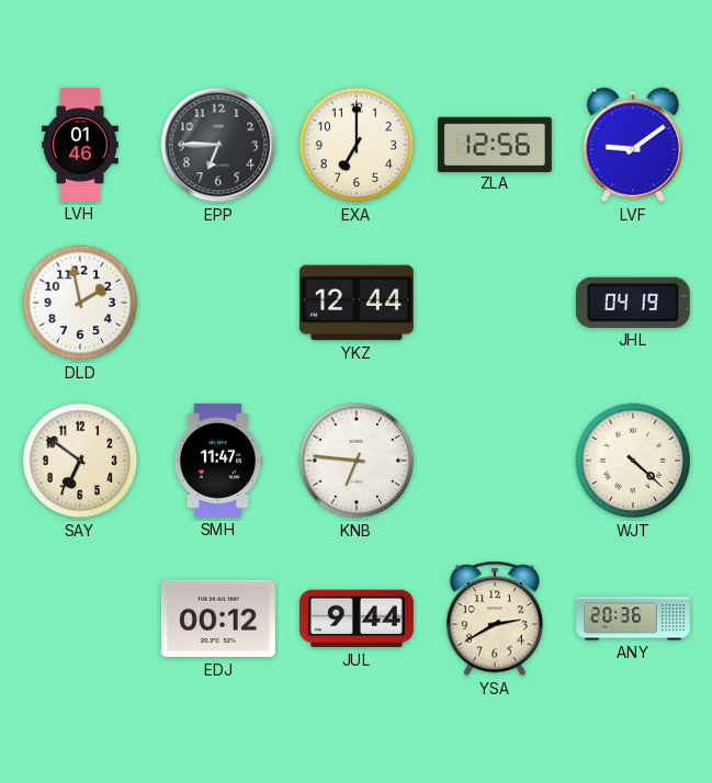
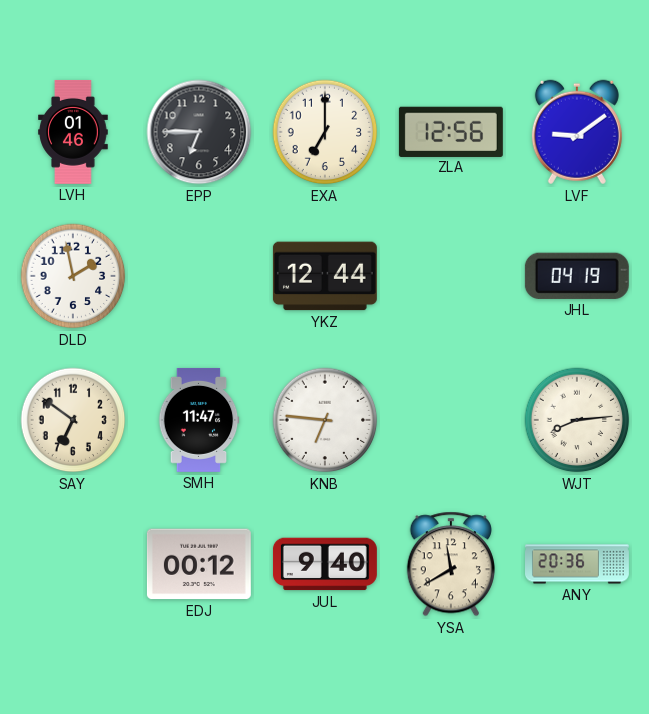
WJT: 4:22 -> 8:14 (577, 420)
JUL: 9:44 -> 9:40 (325, 564)
YSA: 2:40 -> 11:40 (451, 564)
